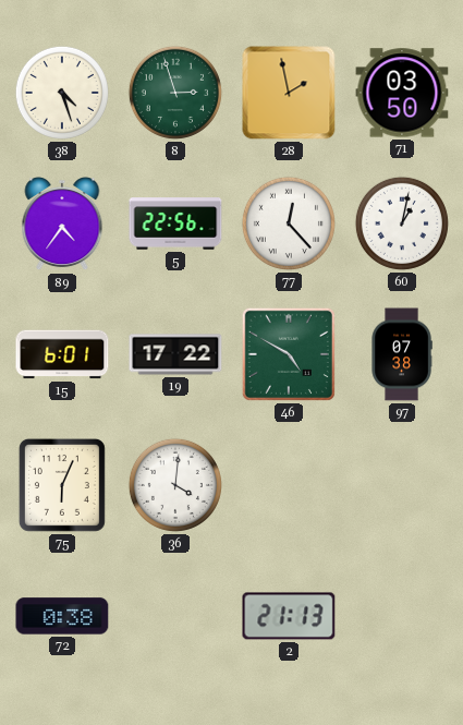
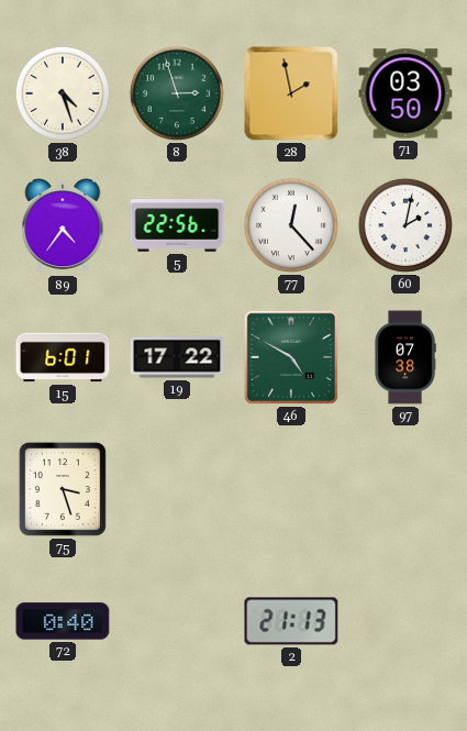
60: 1:02 -> 2:02 (405, 225)
75: 6:04 -> 3:27 (63, 489)
36: 4:01 -> none (175, 485)
72: 0:38 -> 0:40 (63, 621)
